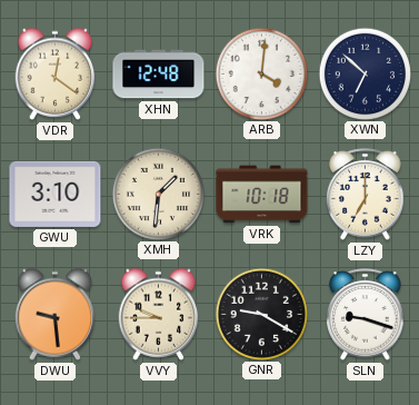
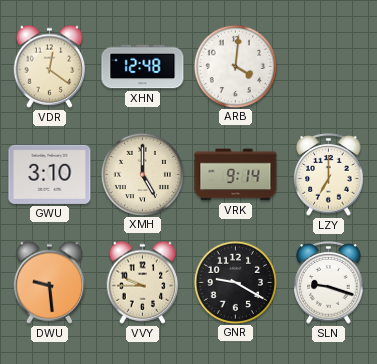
XWN: 6:52 -> none (365, 73)
XMH: 1:31 -> 5:00 (142, 174)
VRK: 10:18 -> 9:14 (236, 175)
